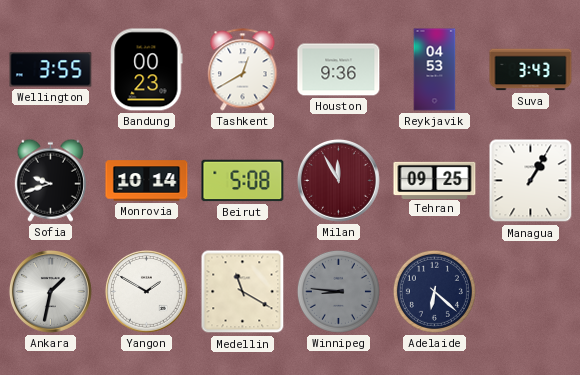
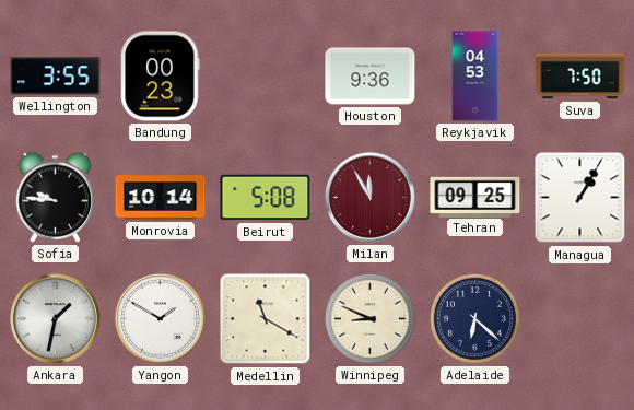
Tashkent: 12:40 -> none (243, 70)
Suva: 3:43 -> 7:50 (580, 77)
Sofia: 9:42 -> 9:46 (55, 197)
Winnipeg: 8:46 -> 8:49 (369, 318)
Winnipeg dial: grey -> cream (369, 318)
